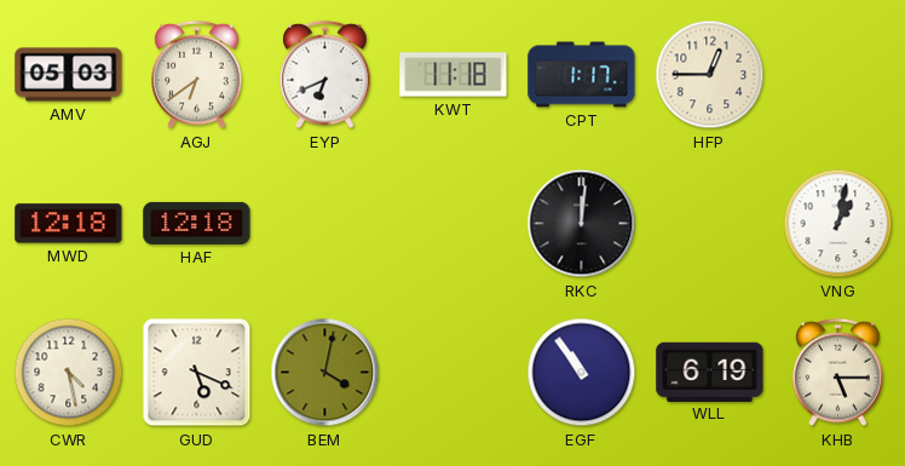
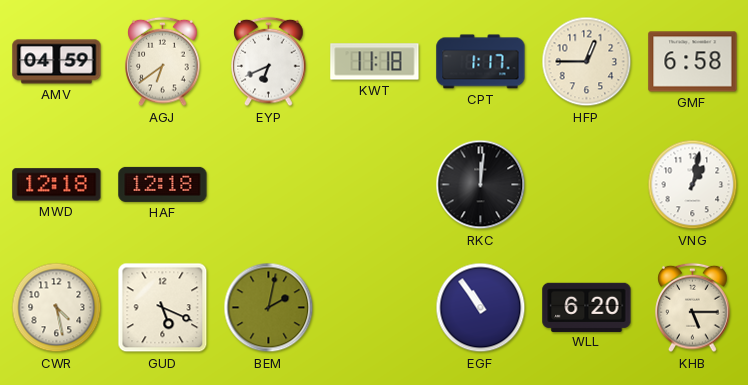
AMV: 05:03 -> 04:59 (57, 62)
GMF: none -> 6:58 (693, 62)
BEM: 4:02 -> 2:02 (269, 308)
WLL: 6:19 -> 6:20 (587, 307)
